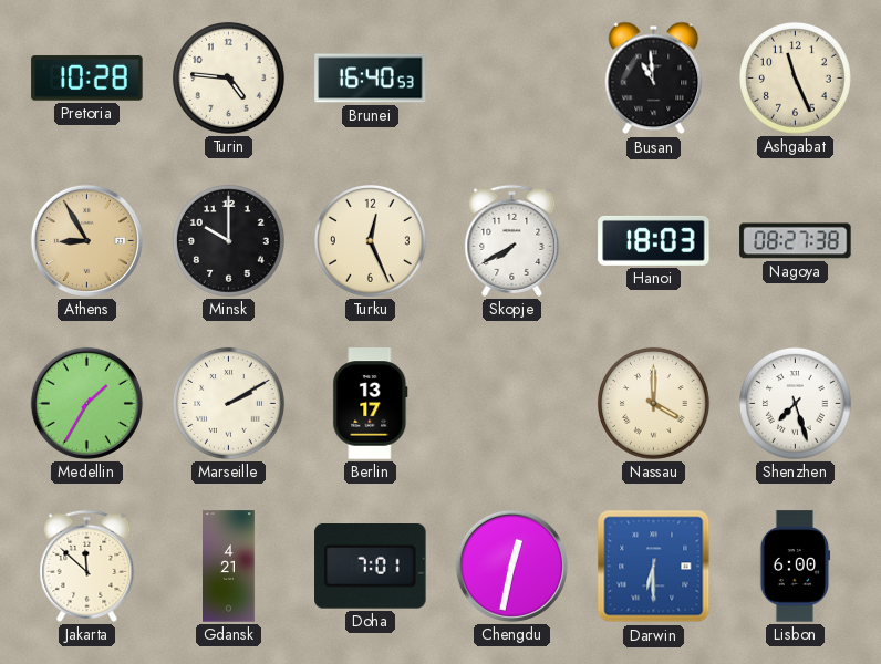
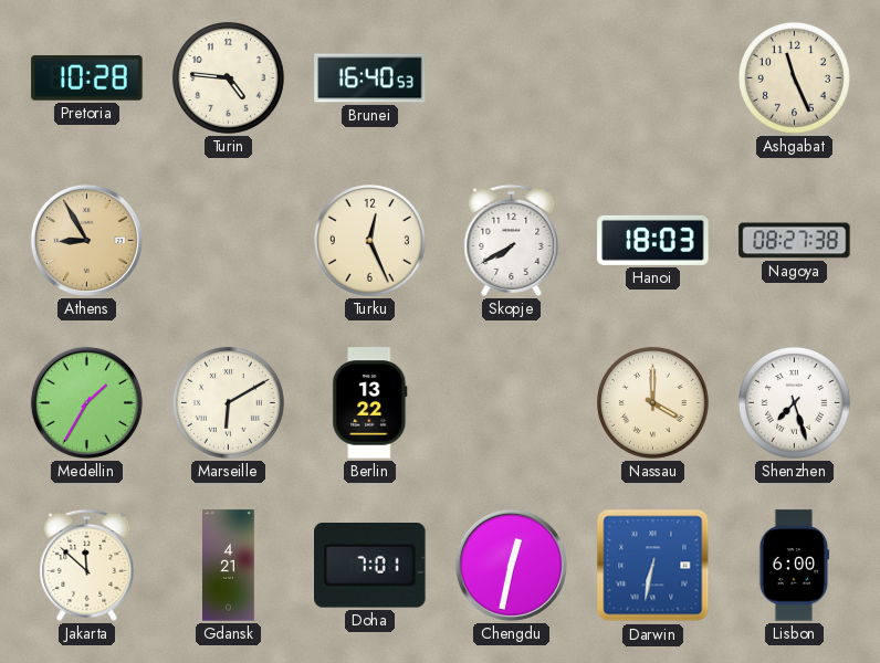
Busan: 10:59 -> none (654, 79)
Minsk: 10:00 -> none (228, 240)
Marseille: 2:10 -> 6:10 (228, 402)
Berlin: 13:17 -> 13:22 (370, 403)
Darwin: 6:30 -> 6:32 (653, 566)
